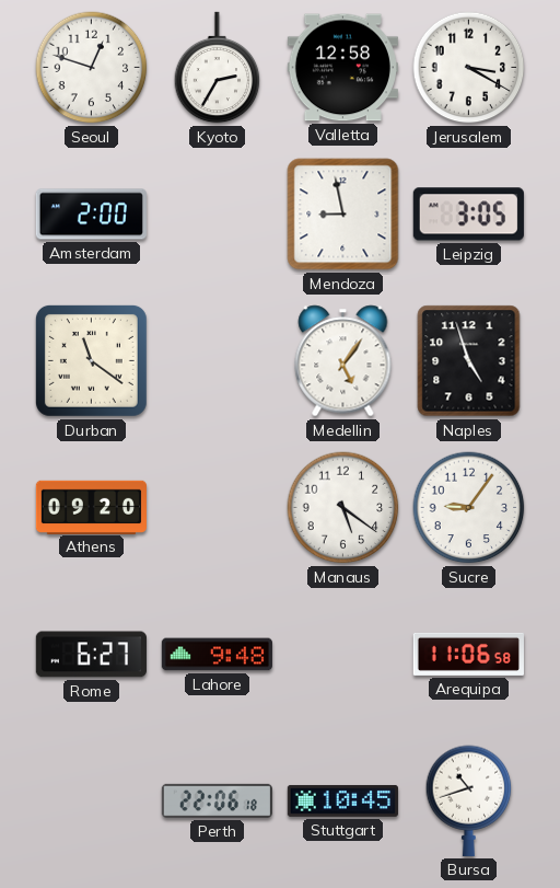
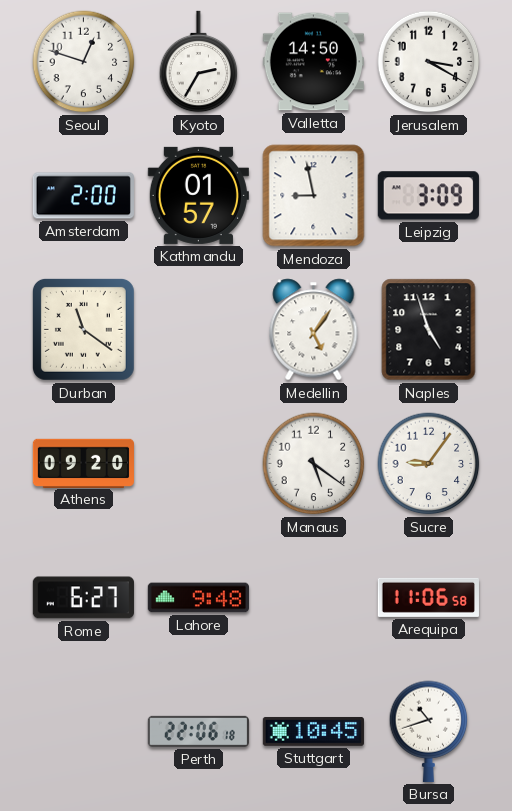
Valletta: 12:58 -> 14:50 (313, 62)
Kathmandu: none -> 01:57 (198, 195)
Leipzig: 3:05 -> 3:09 (428, 196)
